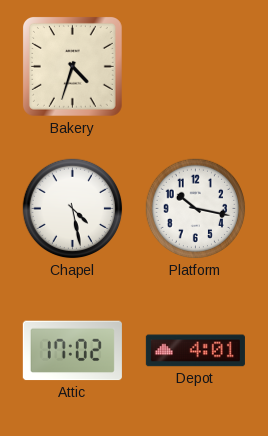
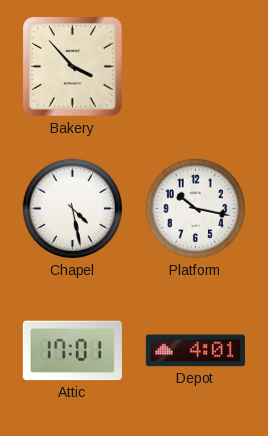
Bakery: 4:33 -> 3:53 (72, 66)
Attic: 17:02 -> 17:01 (72, 351)
